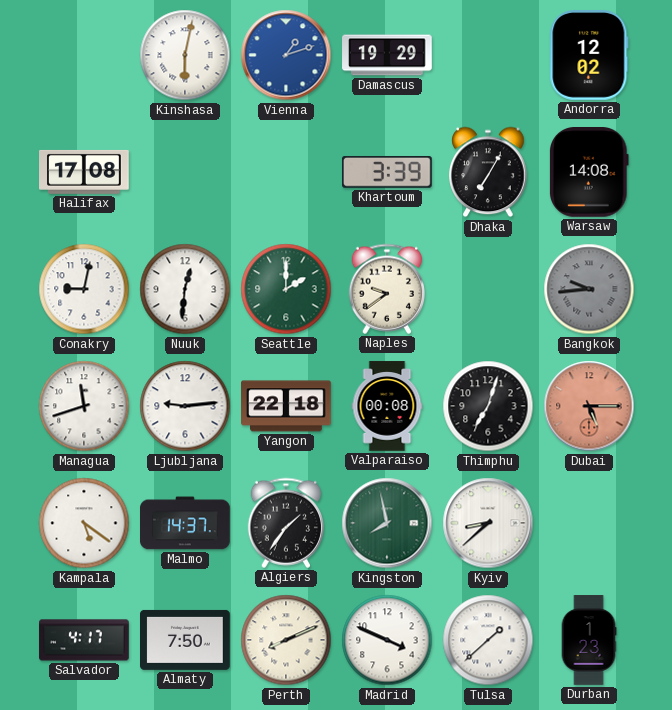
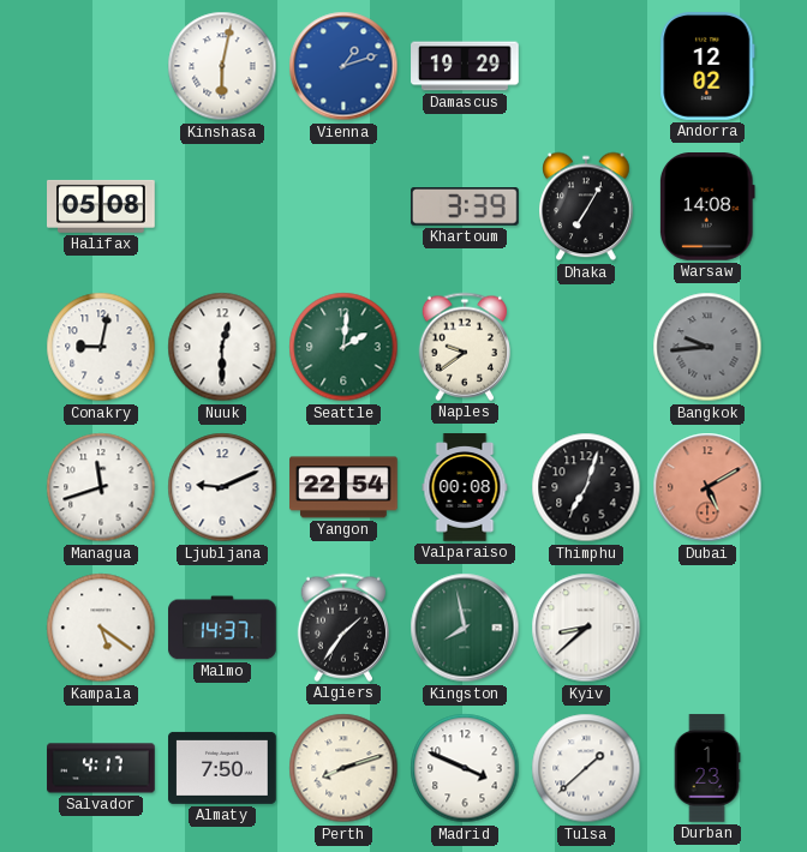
Halifax: 17:08 -> 05:08 (102, 206)
Nuuk: 12:31 -> 12:30 (222, 347)
Seattle: 2:00 -> 2:01 (343, 347)
Ljubljana: 9:14 -> 9:11 (222, 487)
Yangon: 22:18 -> 22:54 (343, 487)
Dubai: 5:15 -> 5:10 (707, 487)
Perth: 8:11 -> 8:12 (343, 768)
